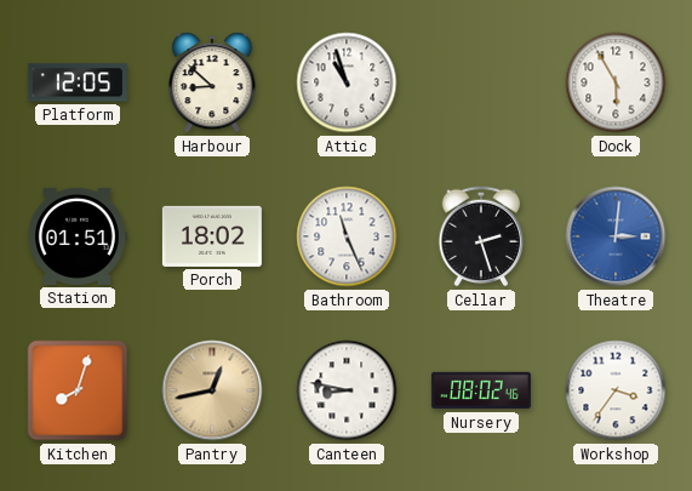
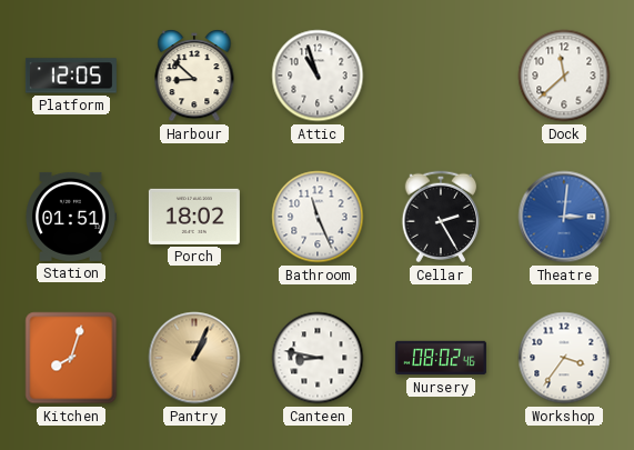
Dock: 5:55 -> 11:38 (564, 76)
Cellar: 2:27 -> 2:25 (441, 217)
Pantry: 12:43 -> 1:04 (194, 358)
